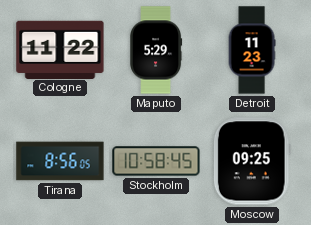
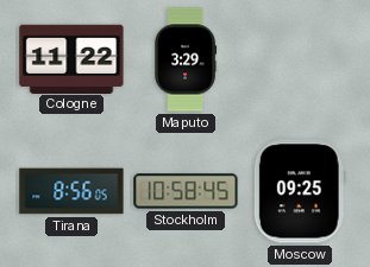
Maputo: 5:29 -> 3:29 (187, 59)
Detroit: 11:23 -> none (252, 50)
